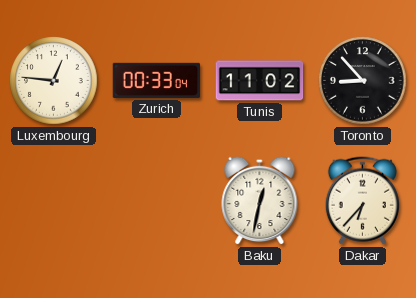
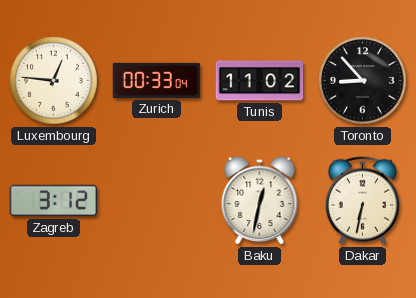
Zagreb: none -> 3:12 (54, 201)
Dakar: 6:37 -> 6:32 (362, 201)
